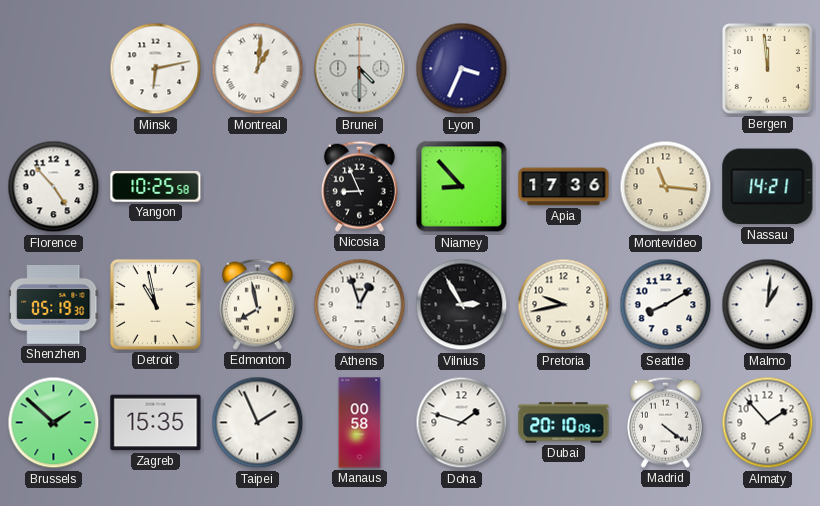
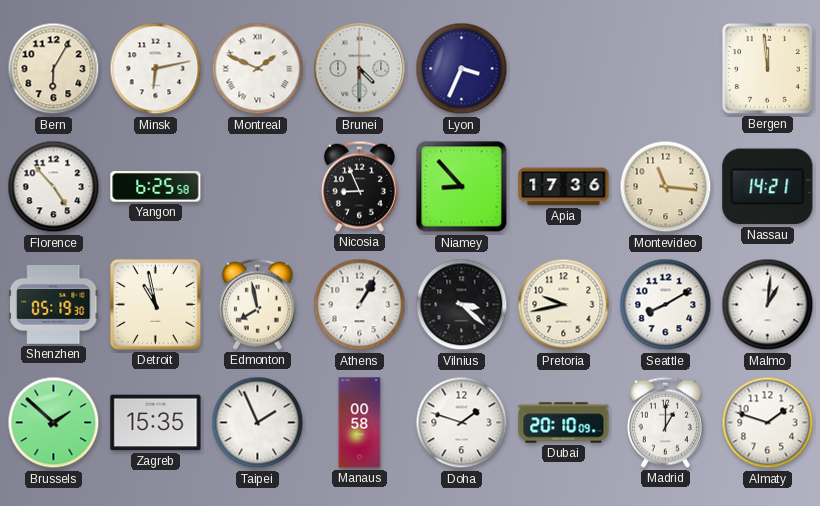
Bern: none -> 6:05 (54, 69)
Montreal: 1:01 -> 1:49 (258, 69)
Yangon: 10:25 -> 6:25 (156, 187)
Athens: 12:57 -> 1:05 (360, 305)
Vilnius: 2:55 -> 3:22 (462, 305)
Madrid: 4:21 -> 1:00 (665, 422)
Almaty: 1:53 -> 1:48 (768, 423)
